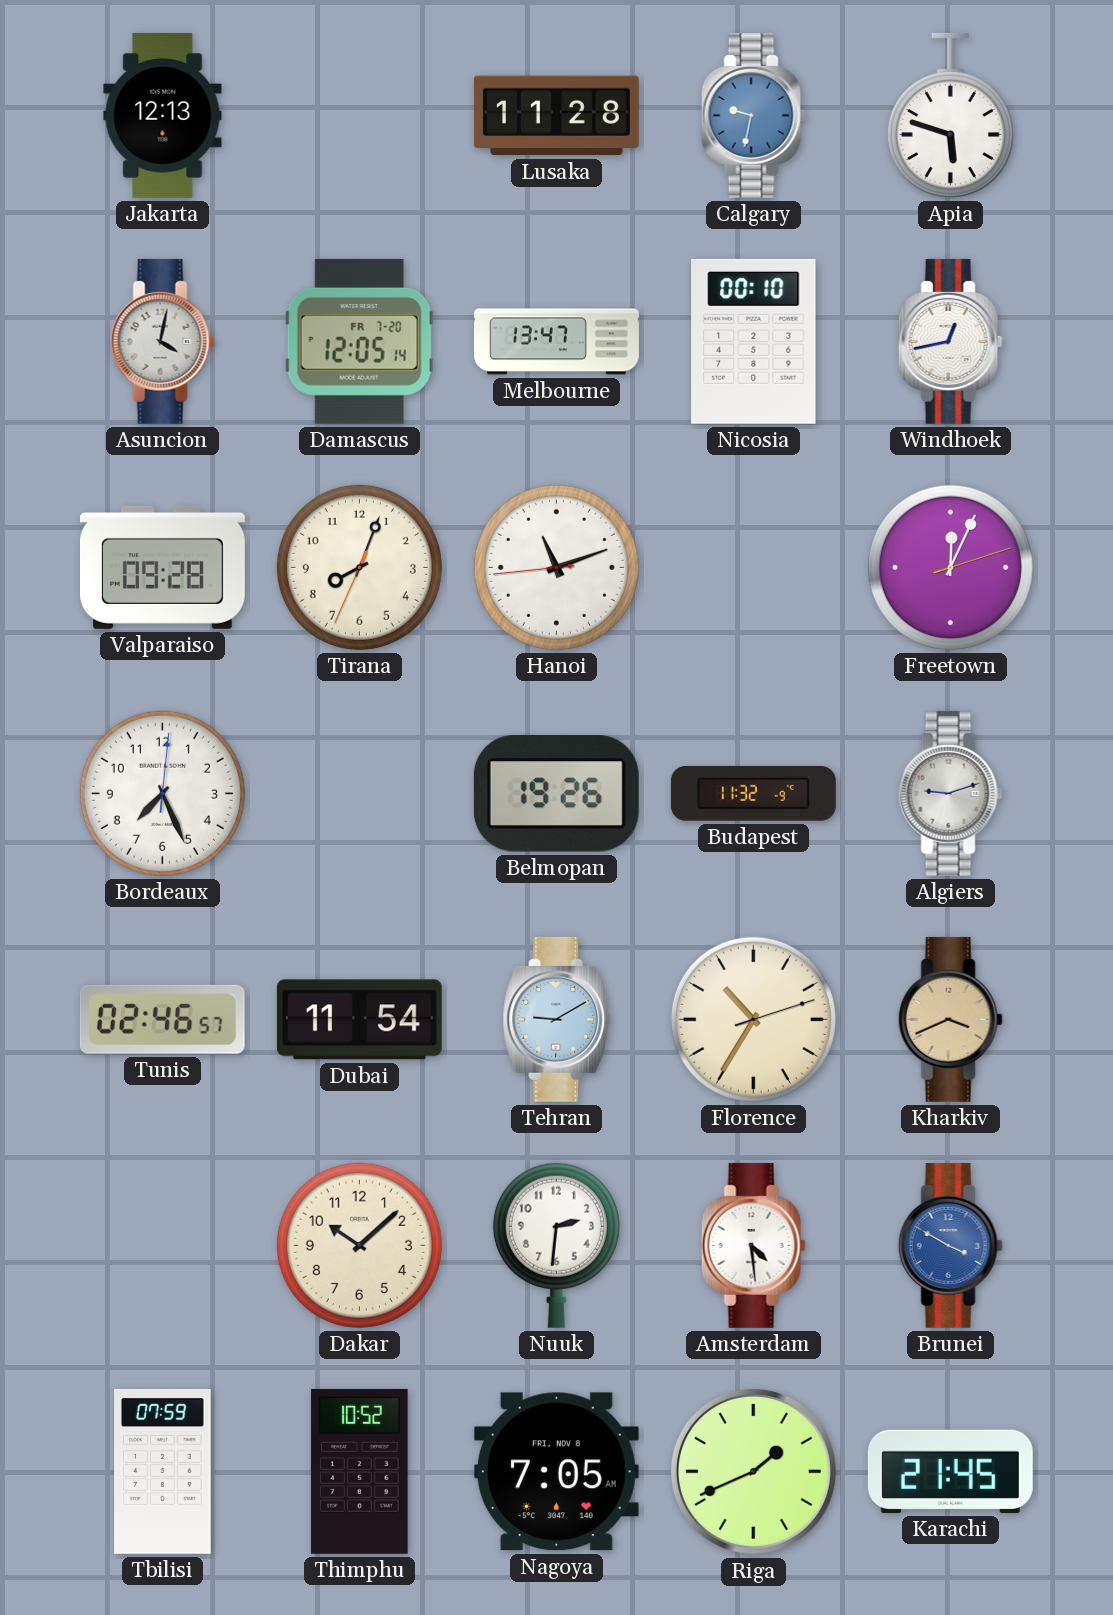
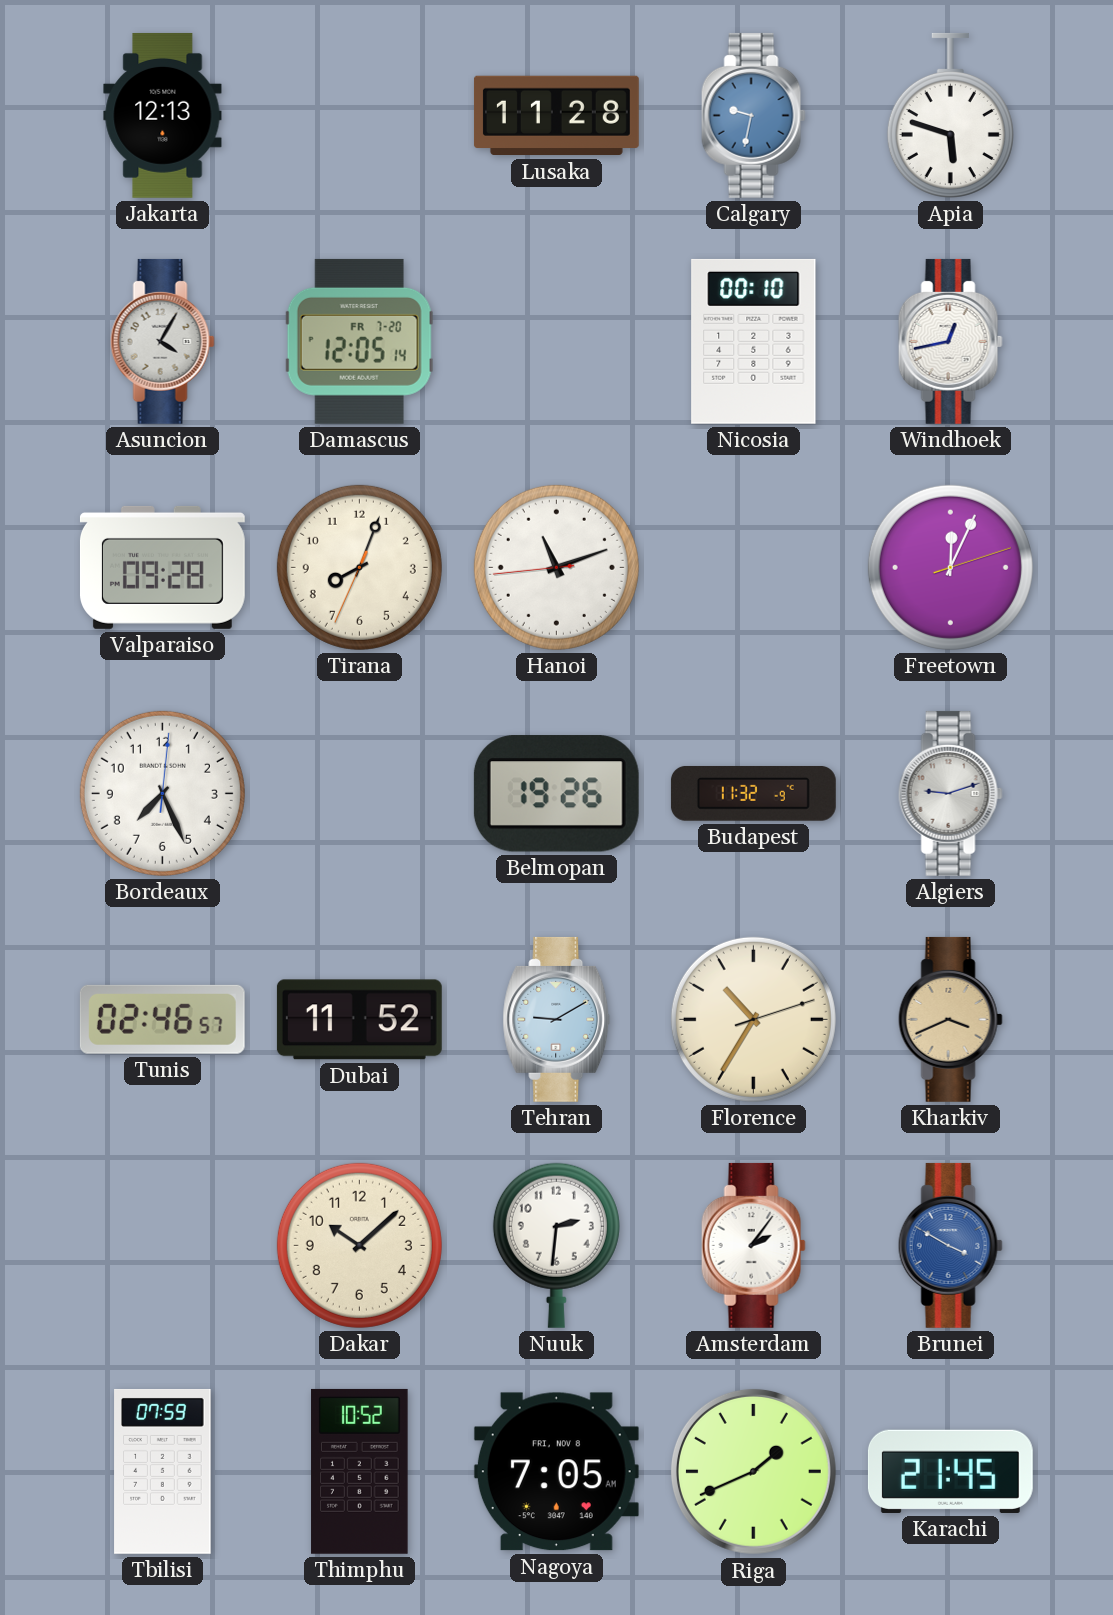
Asuncion: 4:02 -> 4:05 (162, 341)
Melbourne: 13:47 -> none (557, 342)
Dubai: 11:54 -> 11:52 (359, 1020)
Amsterdam: 4:29 -> 2:06 (753, 1245)
